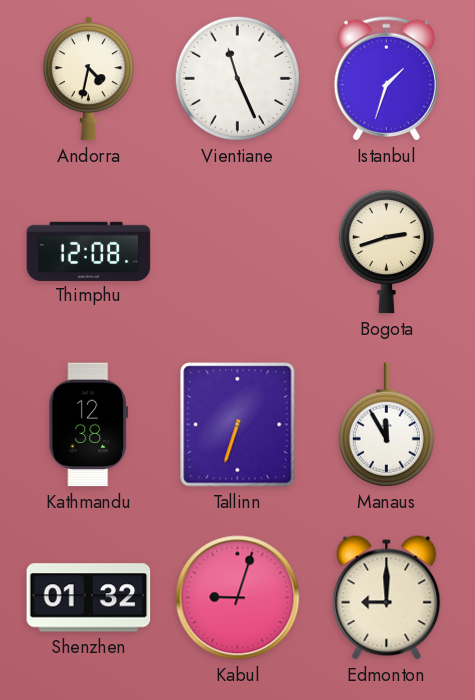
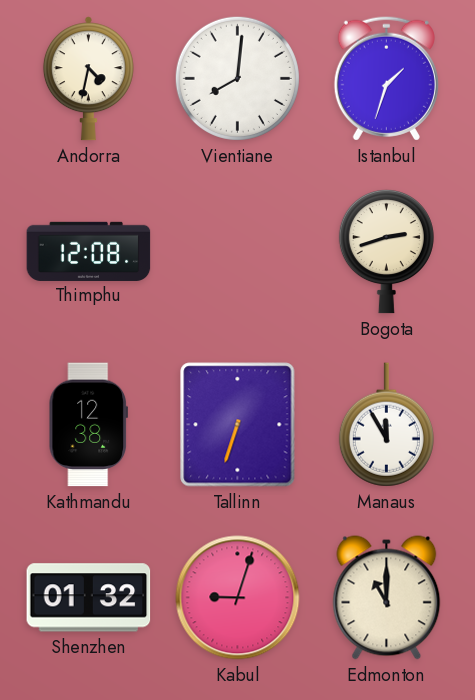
Vientiane: 11:26 -> 8:01 (237, 78)
Edmonton: 9:00 -> 11:00 (387, 598)
